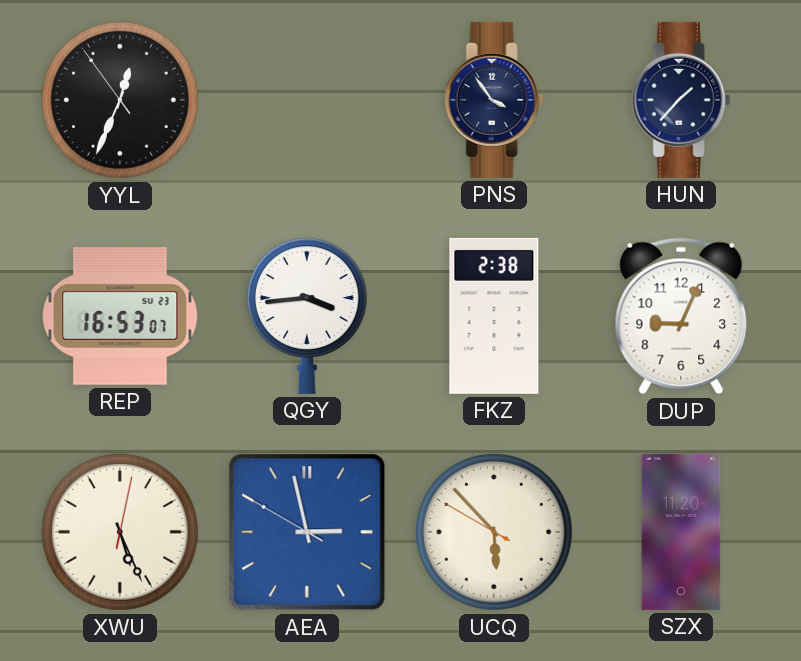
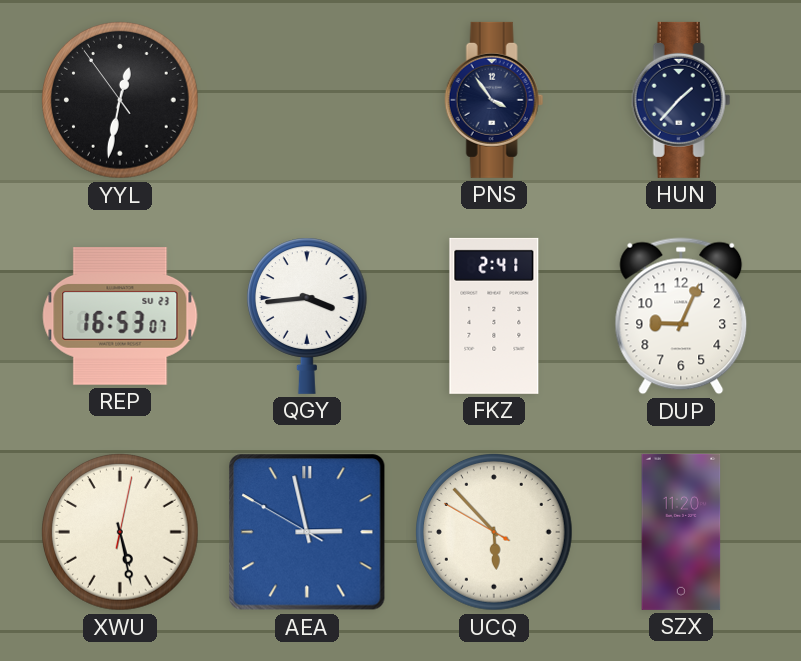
YYL: 12:33 -> 12:31 (121, 101)
FKZ: 2:38 -> 2:41 (494, 316)
XWU: 5:26 -> 5:28 (121, 533)
